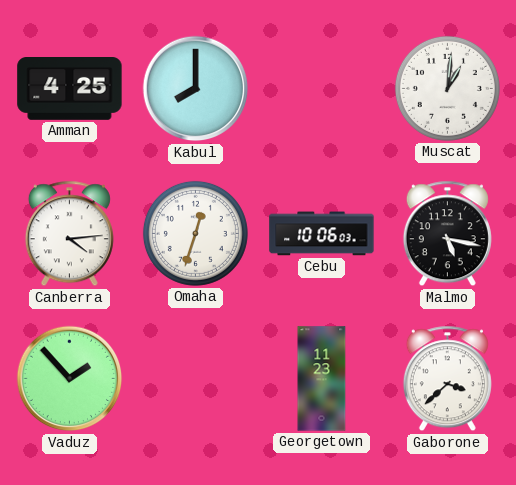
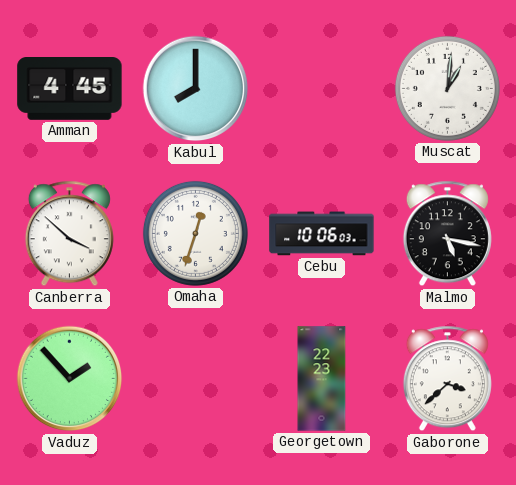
Amman: 4:25 -> 4:45 (70, 89)
Canberra: 4:14 -> 3:52 (69, 234)
Georgetown: 11:23 -> 22:23 (322, 379)
